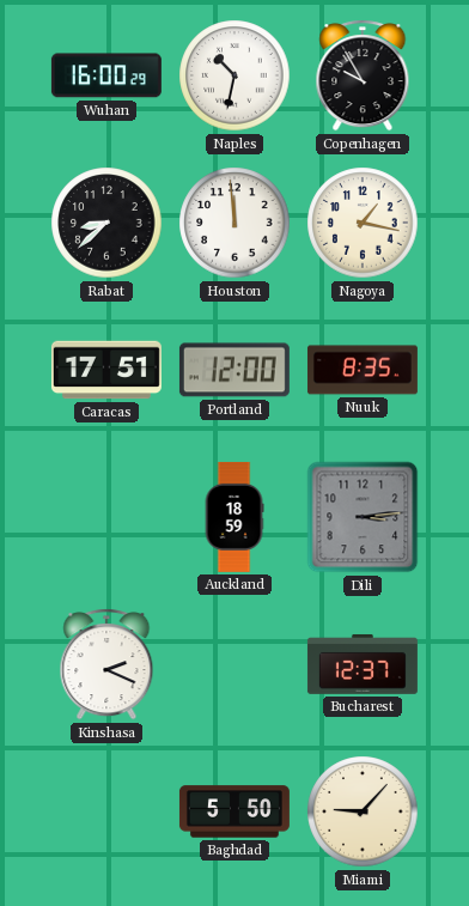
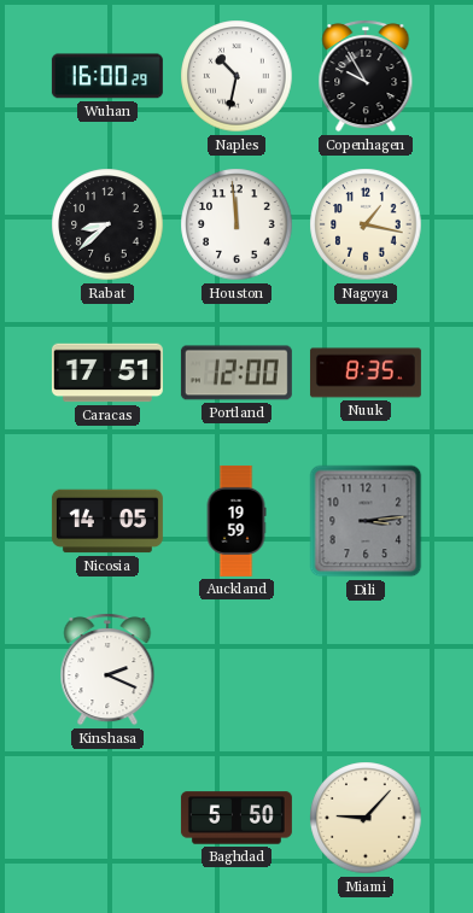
Nicosia: none -> 14:05 (107, 521)
Auckland: 18:59 -> 19:59 (237, 521)
Bucharest: 12:37 -> none (363, 664)
